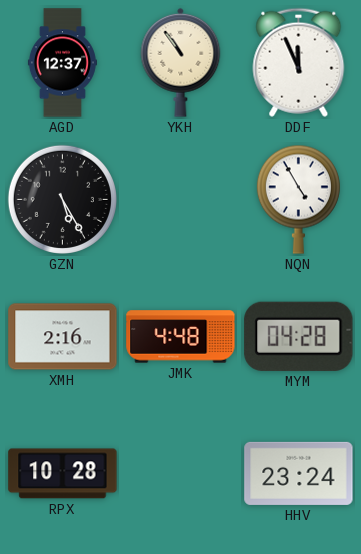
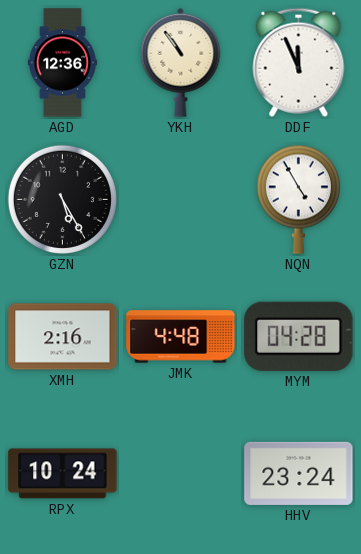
AGD: 12:37 -> 12:36 (62, 63)
RPX: 10:28 -> 10:24 (63, 474)
